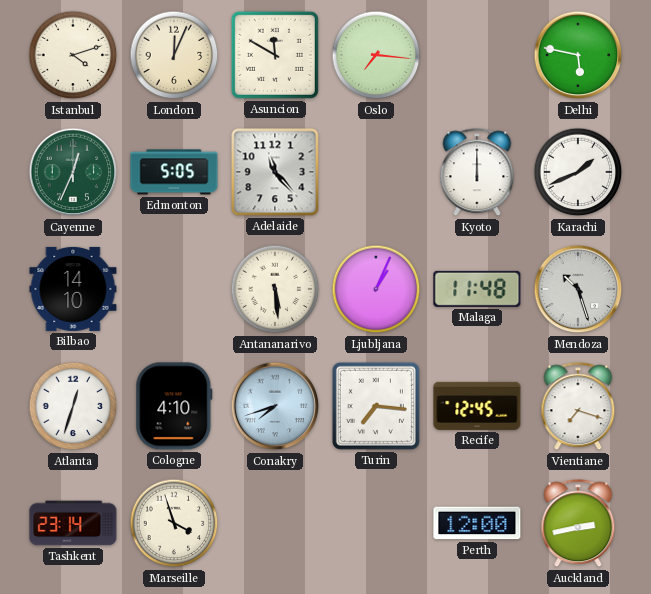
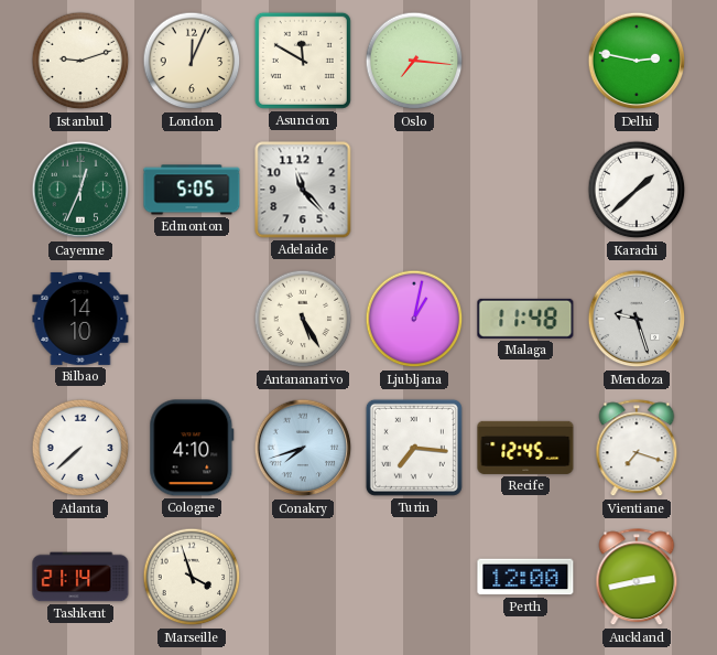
Istanbul: 4:12 -> 9:12 (80, 61)
Delhi: 5:47 -> 2:47 (637, 61)
Kyoto: 12:00 -> none (477, 173)
Karachi: 1:41 -> 1:38 (637, 190)
Antananarivo: 5:29 -> 5:25 (303, 319)
Ljubljana: 1:04 -> 1:02 (414, 319)
Mendoza: 10:27 -> 9:27 (637, 319)
Atlanta: 12:33 -> 7:38 (80, 448)
Tashkent: 23:14 -> 21:14 (80, 577)
